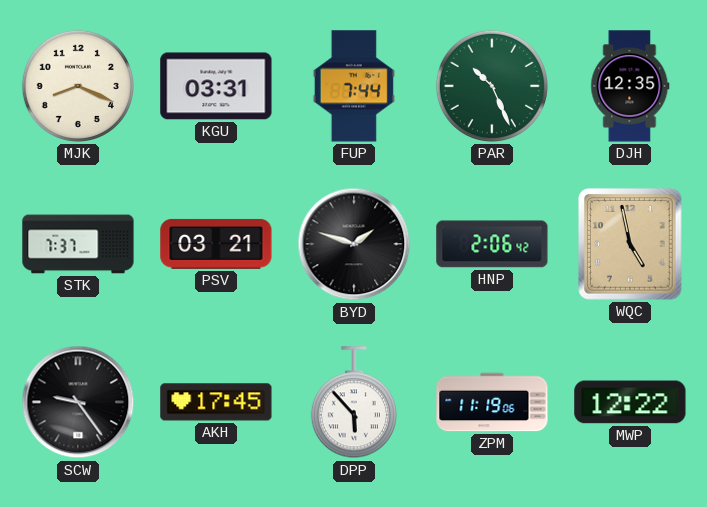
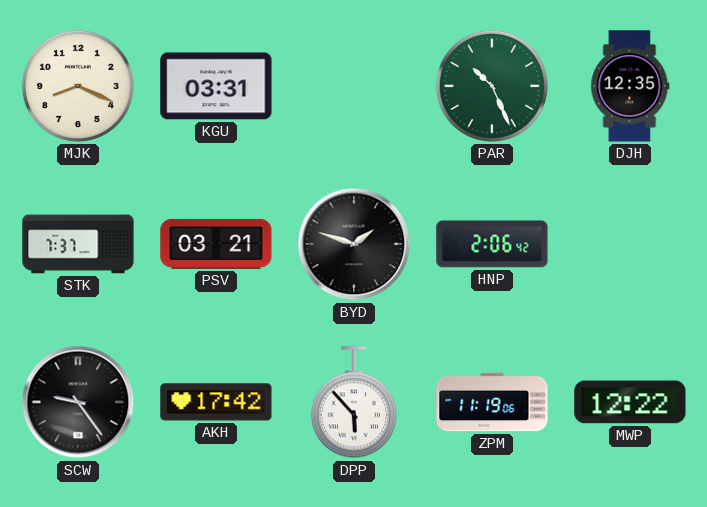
FUP: 7:44 -> none (354, 86)
WQC: 4:58 -> none (631, 244)
AKH: 17:45 -> 17:42 (216, 402)
